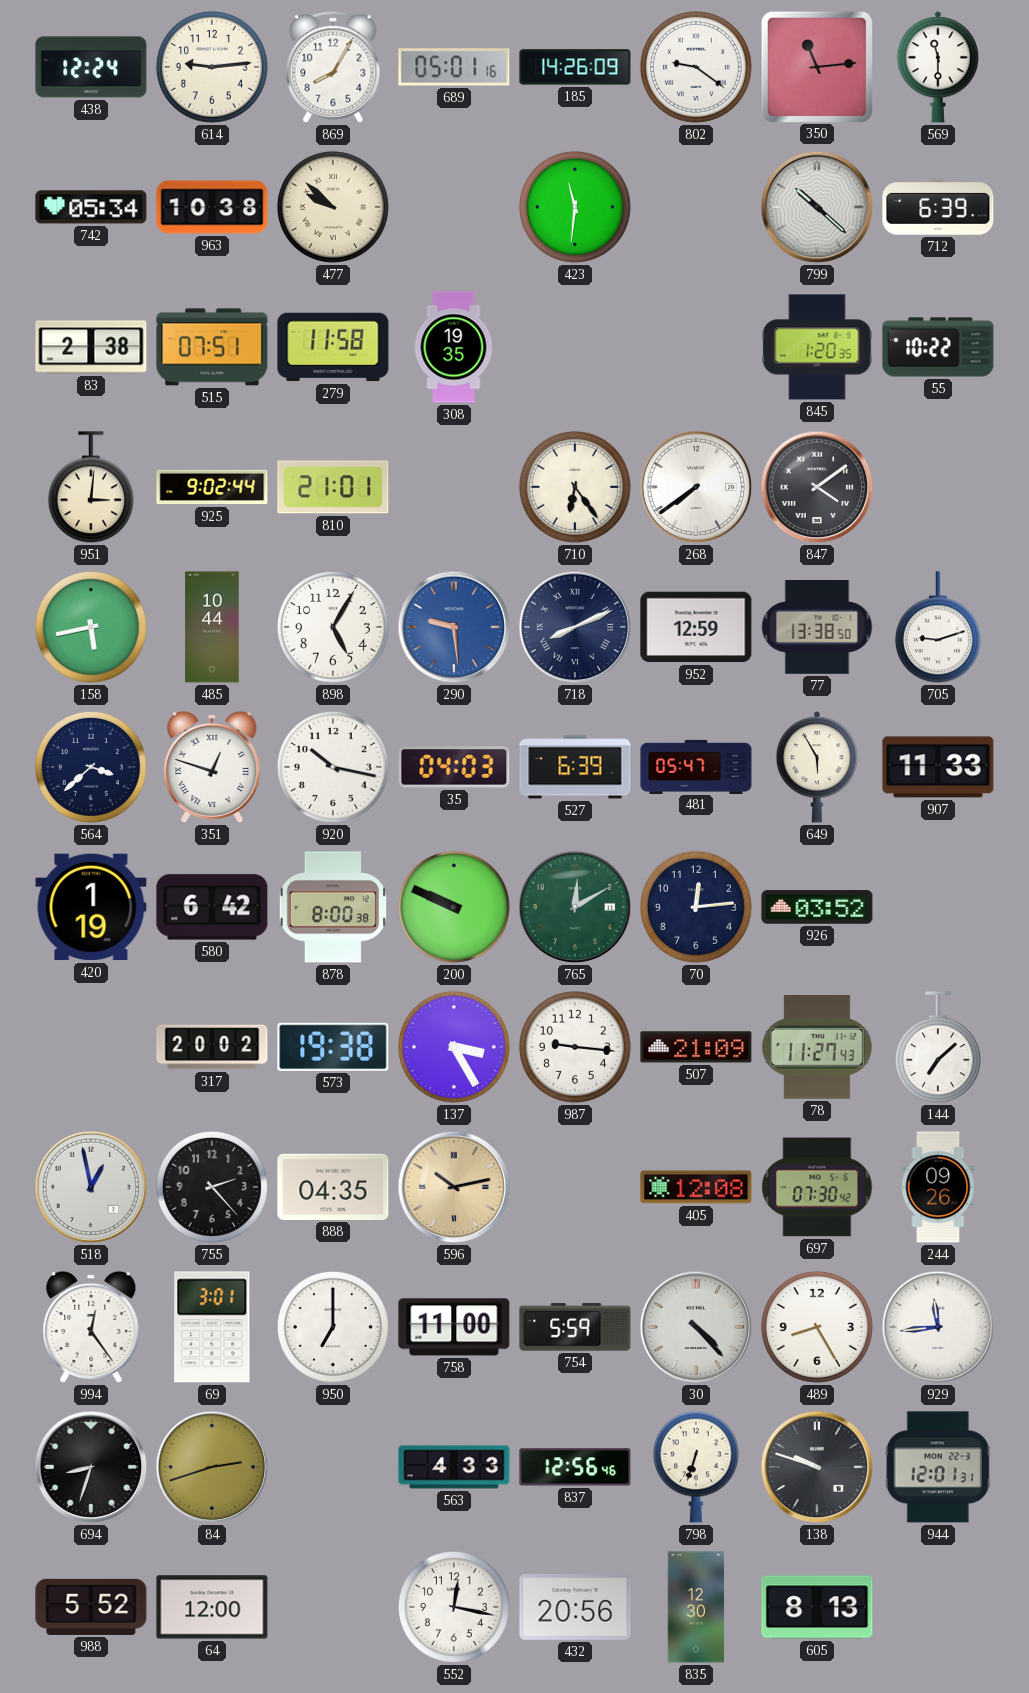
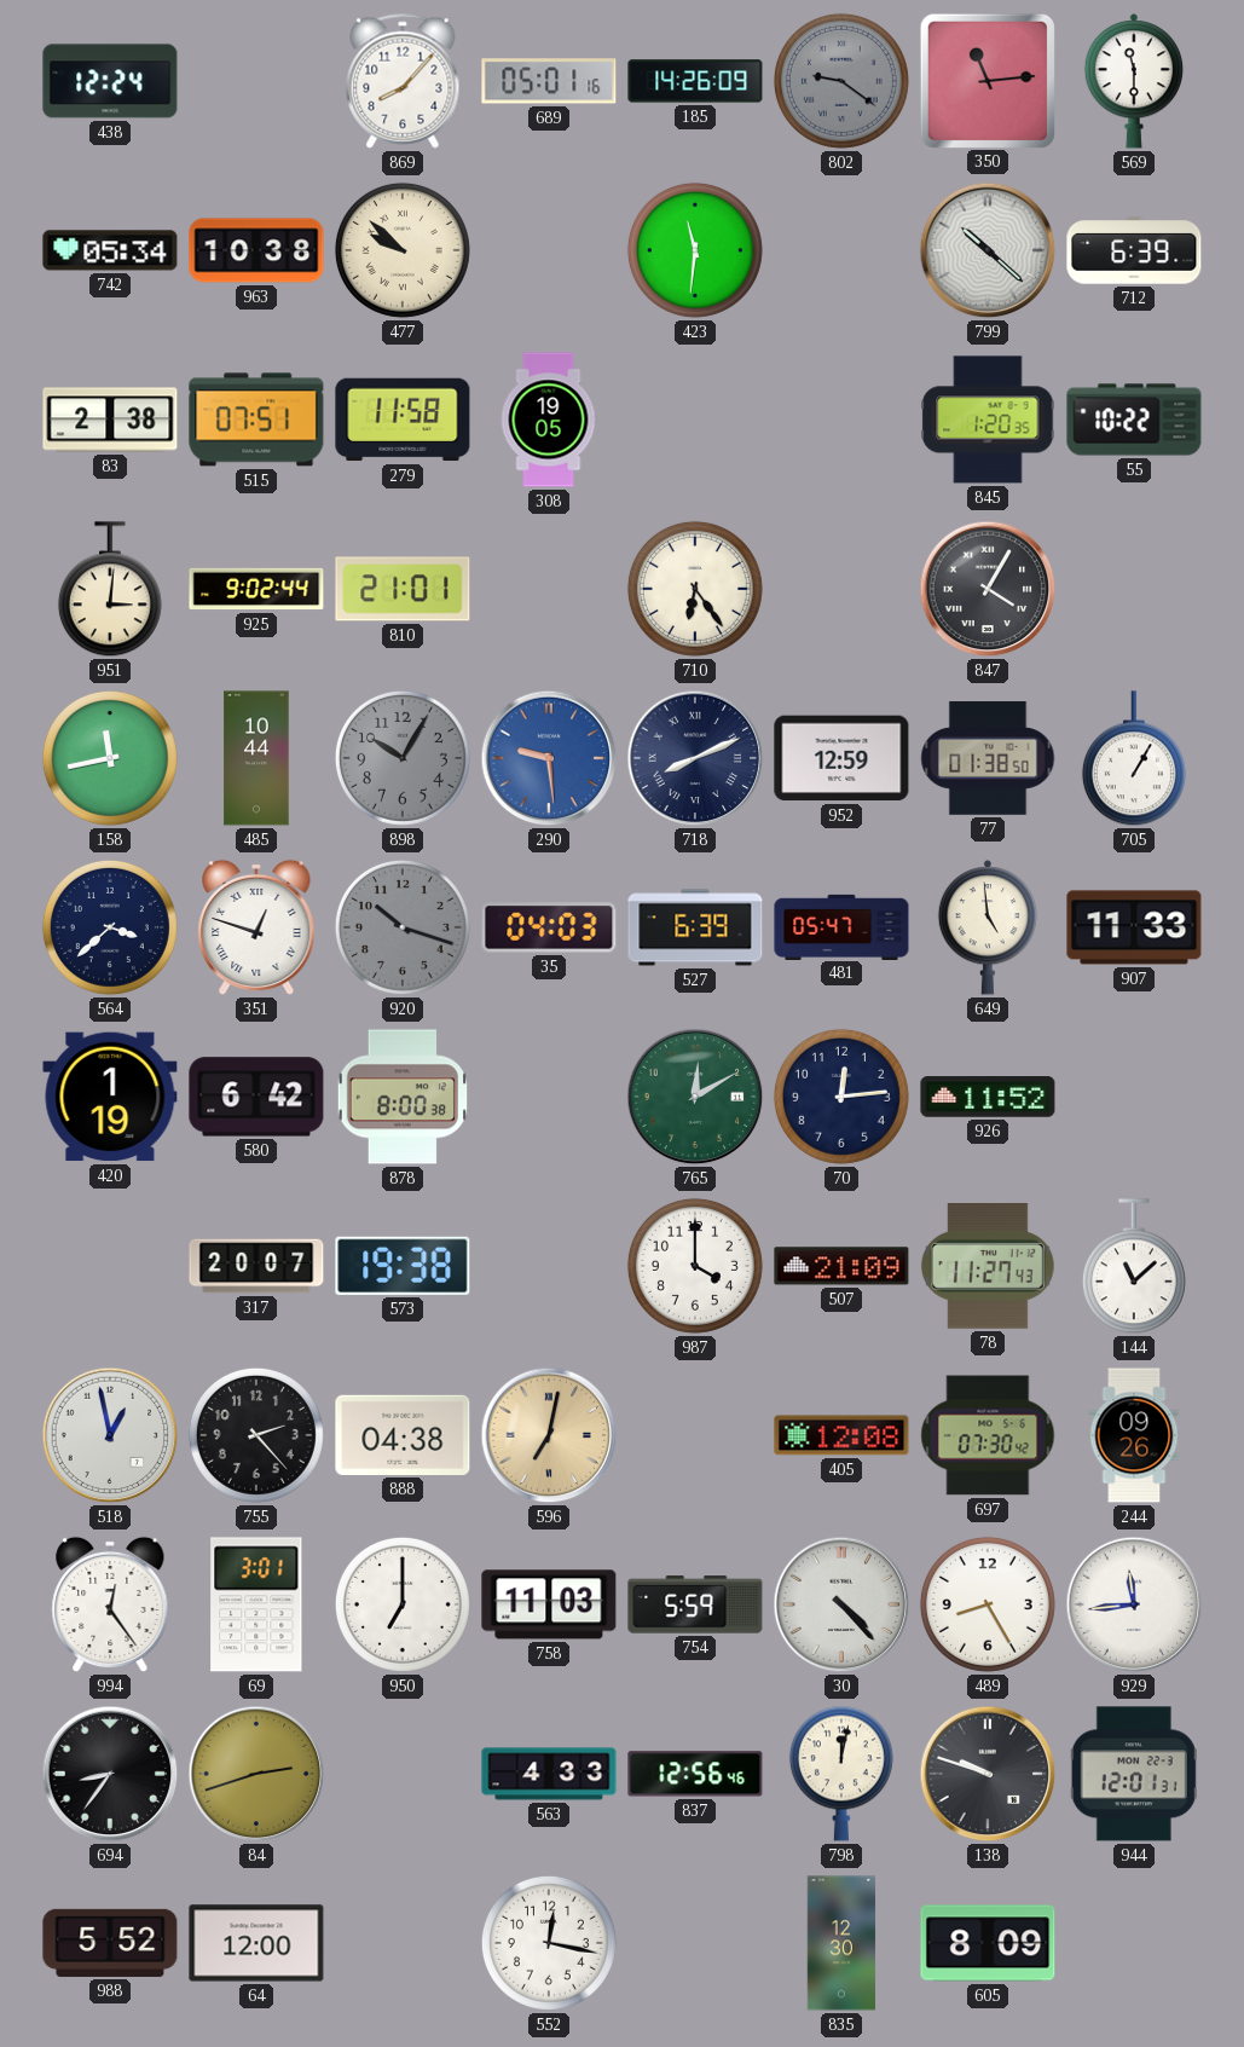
614: 9:14 -> none (212, 67)
869: 8:05 -> 8:07 (403, 81)
802 dial: white -> grey (841, 81)
308: 19:35 -> 19:05 (549, 420)
268: 7:39 -> none (696, 487)
847: 4:09 -> 4:05 (988, 589)
158: 5:43 -> 11:43 (110, 758)
898: 5:05 -> 10:05 (403, 758)
898 dial: white -> grey (403, 758)
77: 13:38 -> 01:38 (988, 759)
705: 9:12 -> 1:05 (1134, 759)
920: 10:17 -> 10:18 (403, 927)
920 dial: white -> grey (403, 927)
649: 5:55 -> 4:59 (986, 927)
200: 9:49 -> none (454, 907)
926: 03:52 -> 11:52 (988, 1097)
317: 20:02 -> 20:07 (256, 1266)
137: 3:25 -> none (454, 1047)
987: 9:16 -> 4:00 (695, 1266)
144: 7:08 -> 11:08 (1134, 1267)
888: 04:35 -> 04:38 (403, 1435)
596: 10:13 -> 7:02 (549, 1435)
758: 11:00 -> 11:03 (549, 1604)
694: 8:33 -> 8:36 (110, 1774)
798: 6:33 -> 12:02 (841, 1774)
432: 20:56 -> none (575, 1608)
605: 8:13 -> 8:09 (988, 1943)
